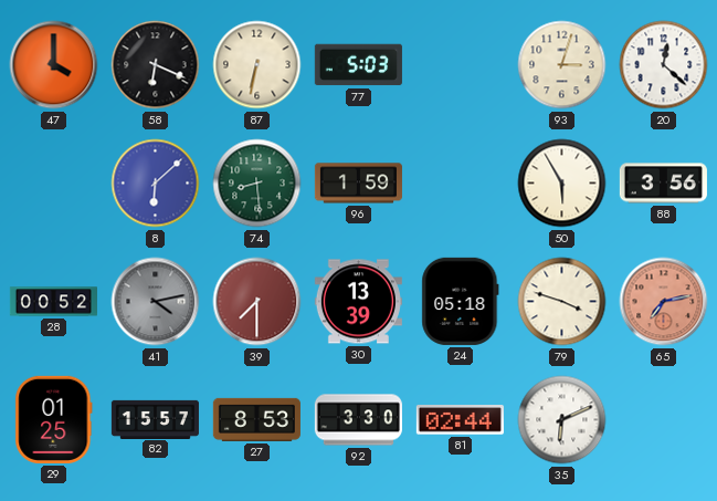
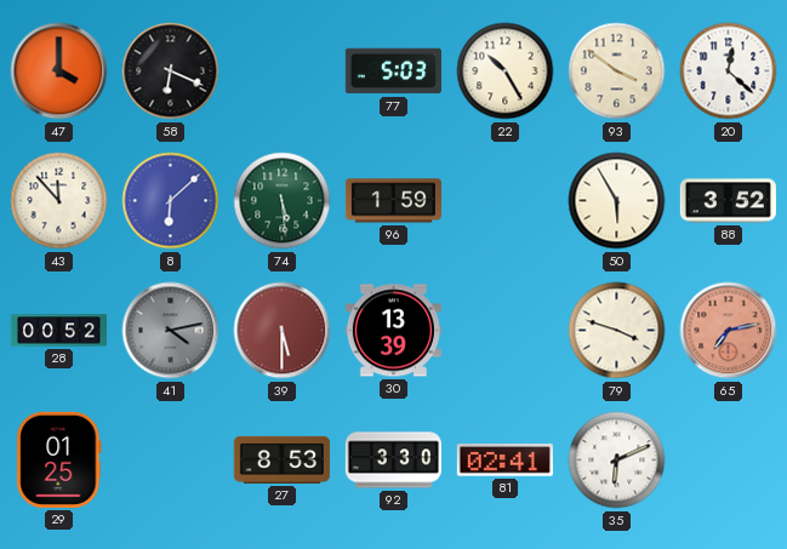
87: 6:32 -> none (257, 65)
22: none -> 10:25 (506, 72)
93: 3:03 -> 3:51 (617, 72)
43: none -> 11:53 (59, 201)
74: 8:29 -> 5:29 (283, 201)
88: 3:56 -> 3:52 (728, 201)
39: 7:30 -> 5:30 (283, 331)
24: 05:18 -> none (461, 301)
82: 15:57 -> none (155, 419)
81: 02:44 -> 02:41 (504, 461)
